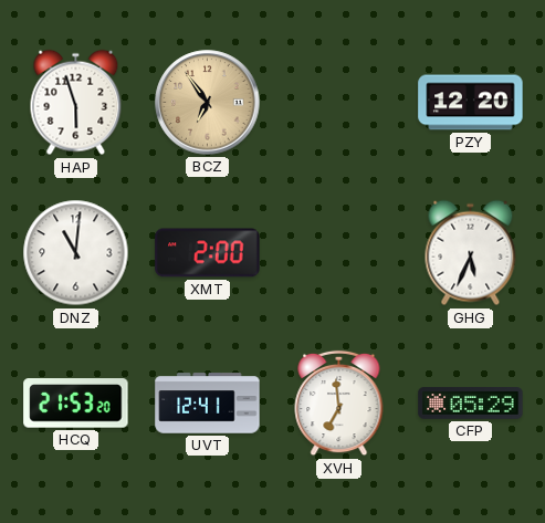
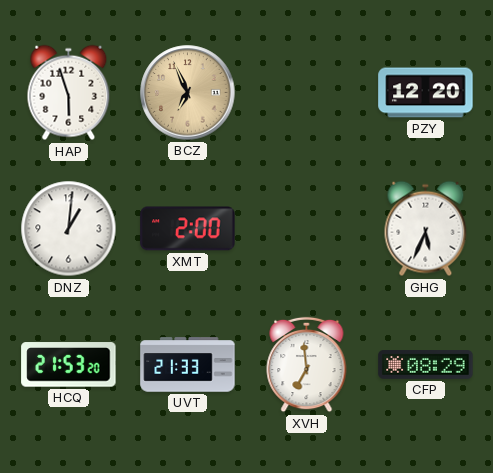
BCZ: 6:54 -> 6:56 (188, 93)
DNZ: 11:01 -> 1:01 (69, 229)
UVT: 12:41 -> 21:33 (188, 365)
CFP: 05:29 -> 08:29 (426, 365)
